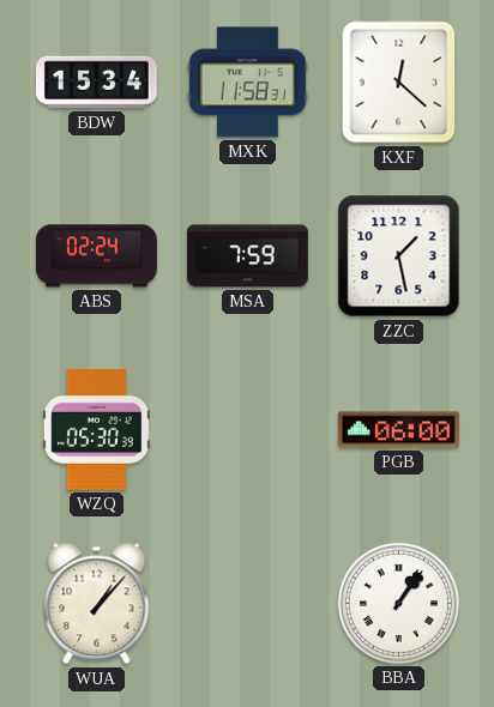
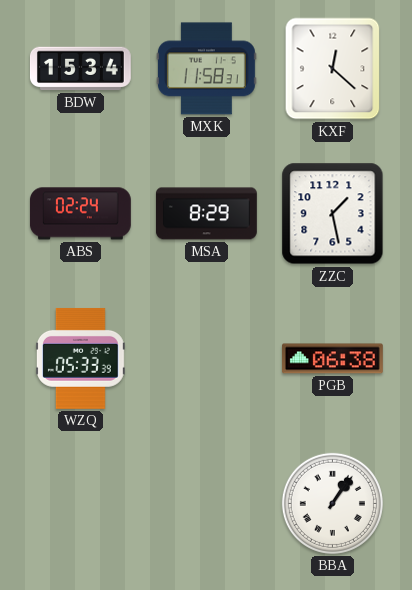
MSA: 7:59 -> 8:29 (206, 214)
WZQ: 05:30 -> 05:33 (80, 358)
PGB: 06:00 -> 06:38 (332, 359)
WUA: 1:07 -> none (97, 604)
